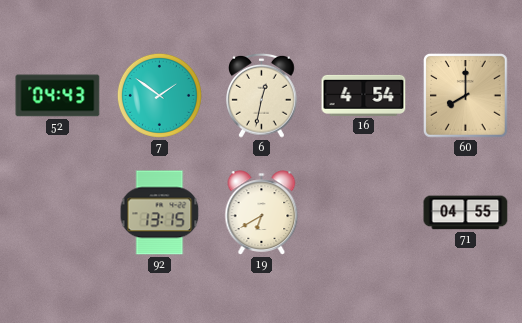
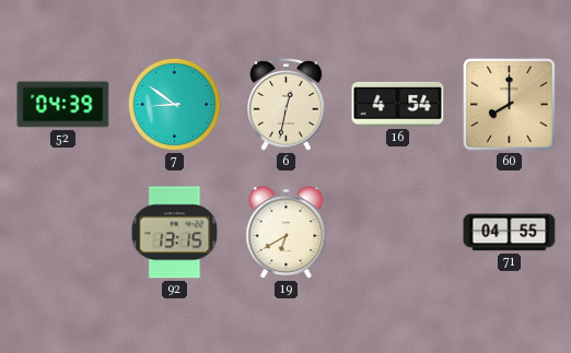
52: 04:43 -> 04:39 (63, 105)
7: 1:51 -> 8:51 (174, 104)
